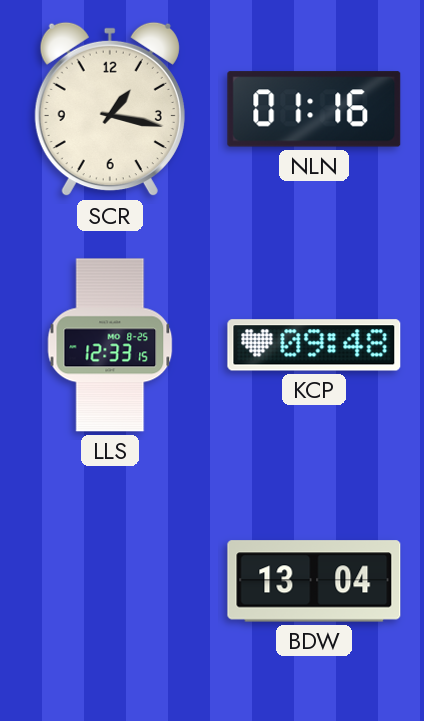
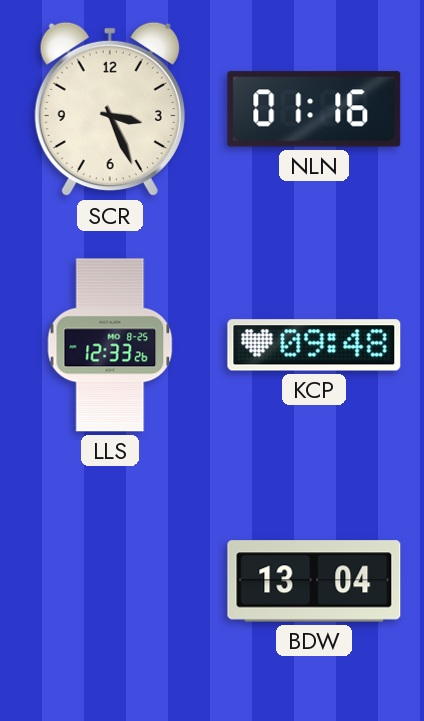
SCR: 1:17 -> 3:26 (110, 109)
LLS: 12:33:15 -> 12:33:26 (110, 345)
